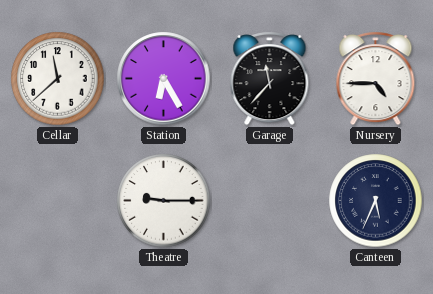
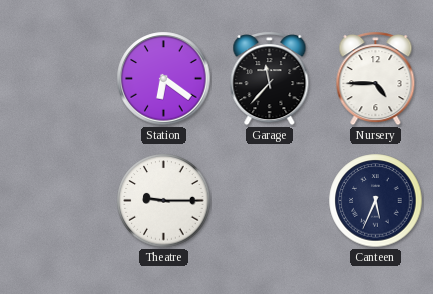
Cellar: 11:38 -> none (58, 79)
Station: 6:25 -> 6:21 (164, 79)
